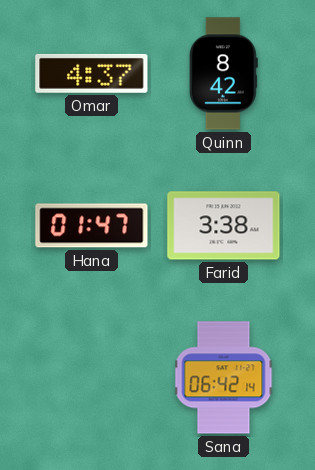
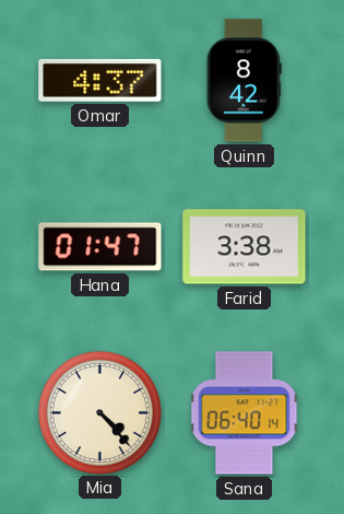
Mia: none -> 4:23 (99, 412)
Sana: 06:42 -> 06:40 (245, 413)
